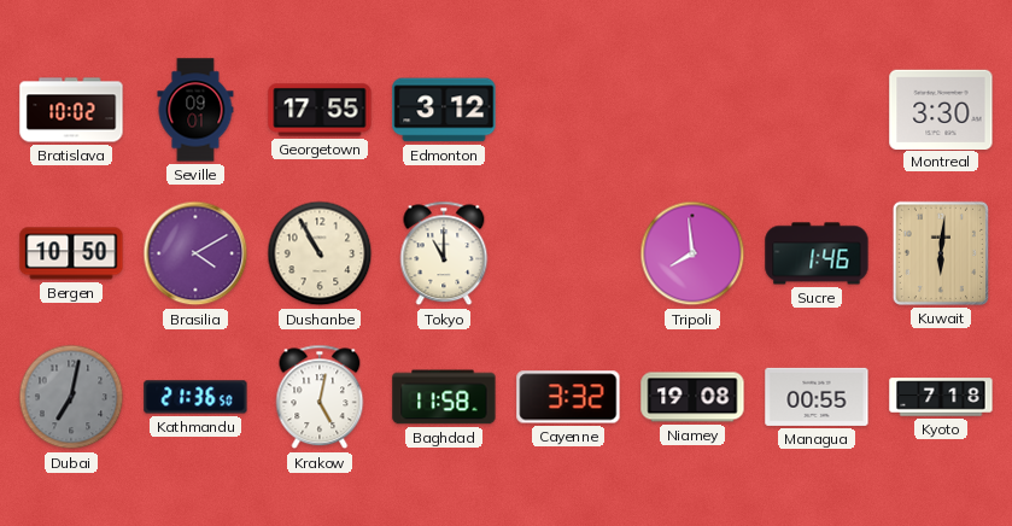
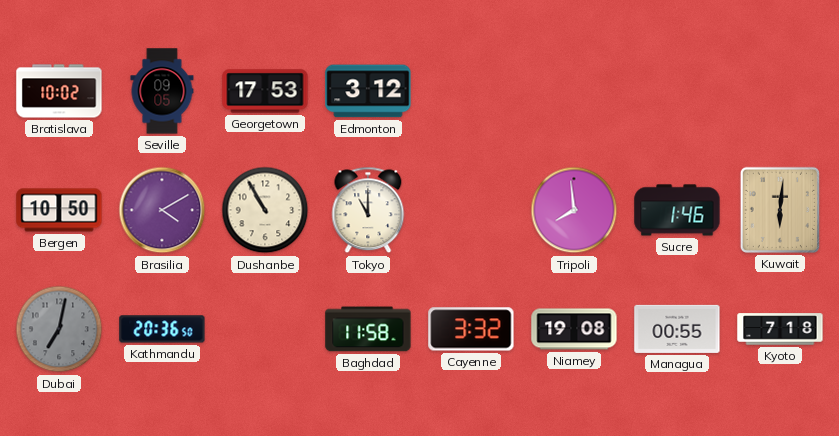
Seville: 09:01 -> 09:05 (162, 91)
Georgetown: 17:55 -> 17:53 (265, 91)
Montreal: 3:30 -> none (941, 109)
Kathmandu: 21:36 -> 20:36 (162, 329)
Krakow: 5:02 -> none (320, 397)
